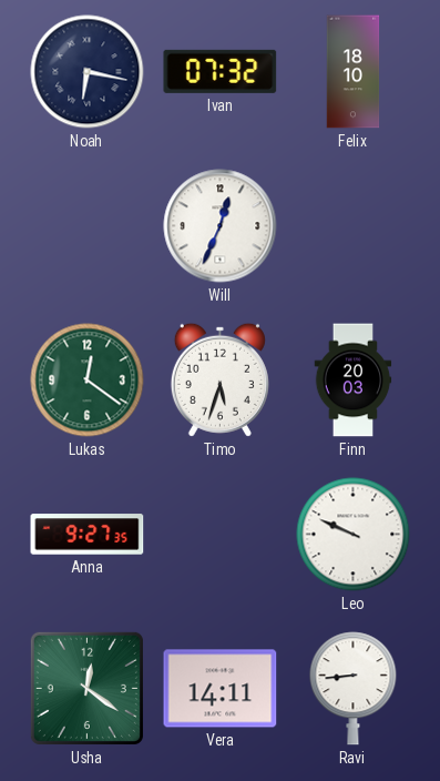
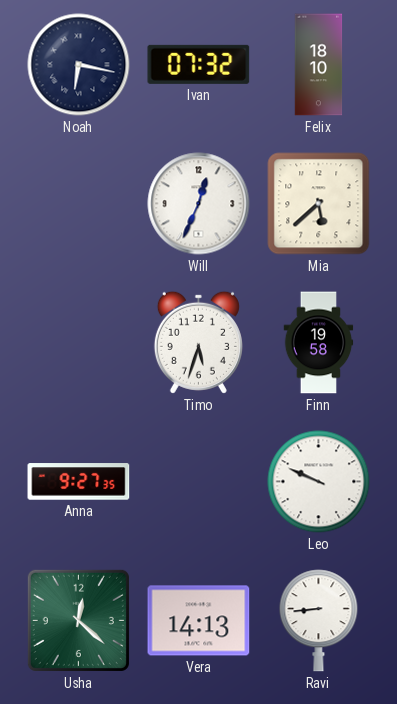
Mia: none -> 5:38 (319, 204)
Lukas: 12:21 -> none (88, 381)
Finn: 20:03 -> 19:58 (319, 343)
Usha: 12:21 -> 12:22 (78, 620)
Vera: 14:11 -> 14:13 (199, 621)
